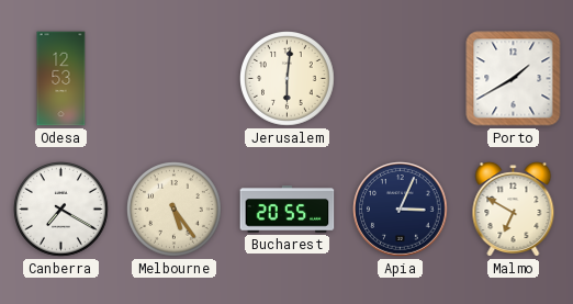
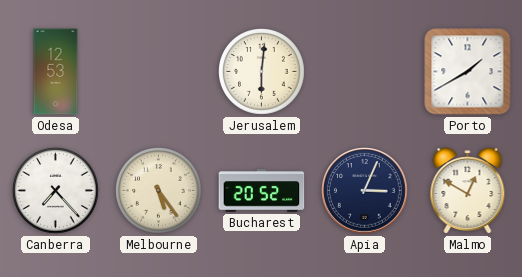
Canberra: 7:20 -> 7:23 (56, 191)
Bucharest: 20:55 -> 20:52 (262, 191)
Malmo: 6:50 -> 12:50 (468, 191)
